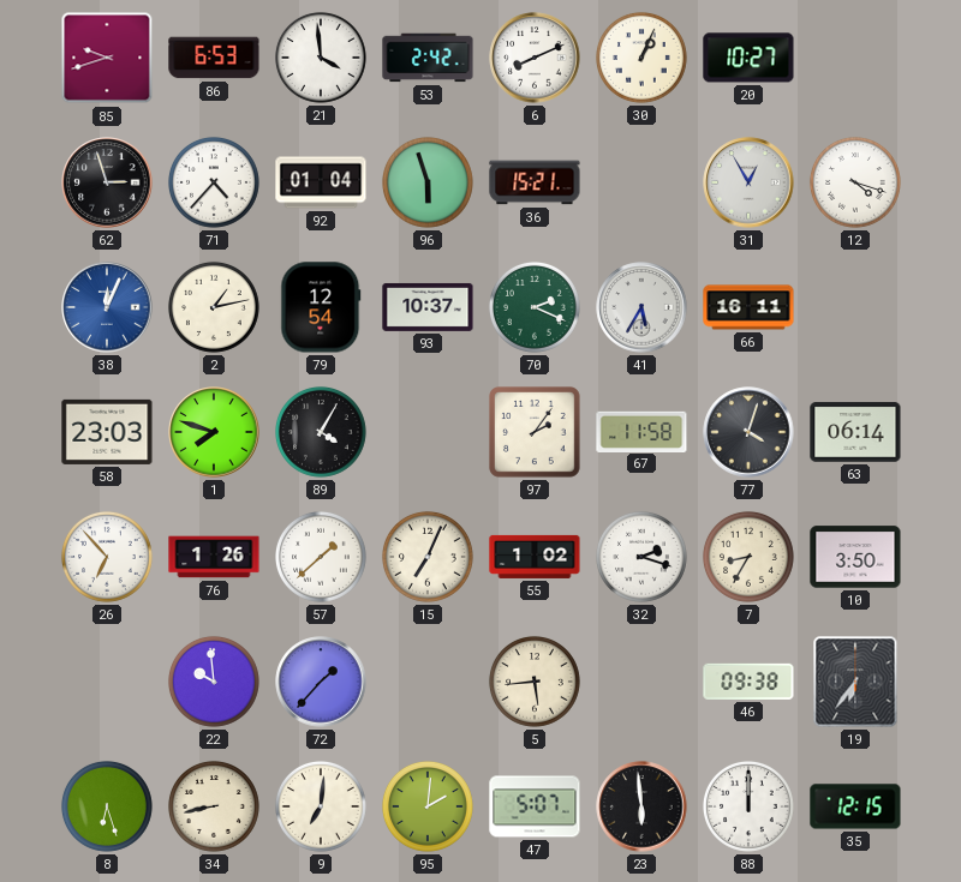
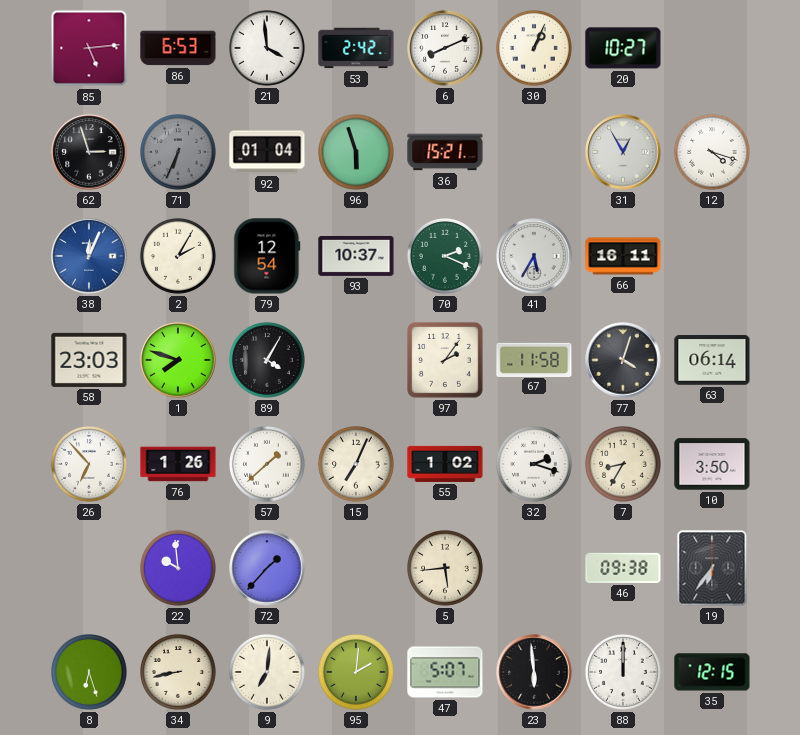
85: 9:42 -> 5:14 (89, 48)
71: 4:37 -> 6:34 (178, 152)
71 dial: white -> grey (178, 152)
2: 1:13 -> 2:05 (178, 256)
